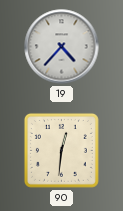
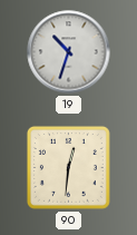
19: 4:37 -> 10:33 (69, 52)
